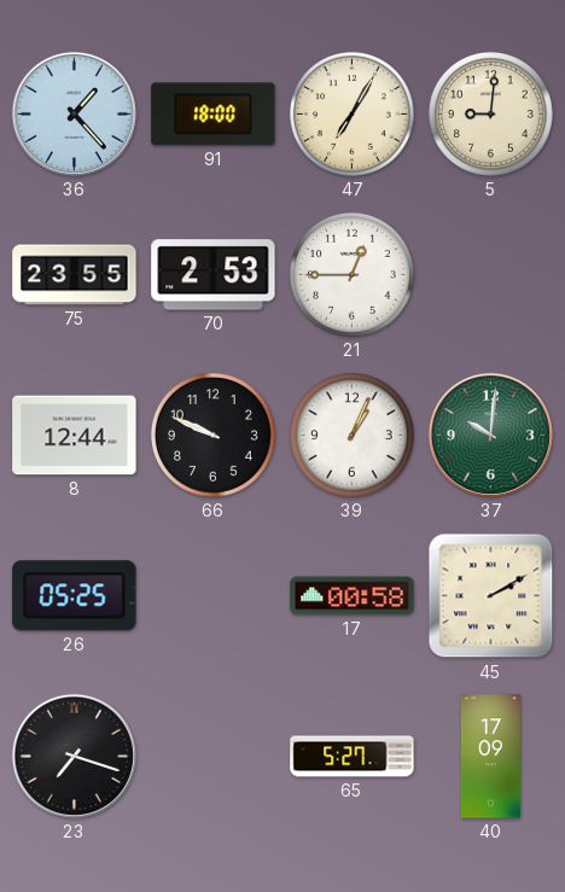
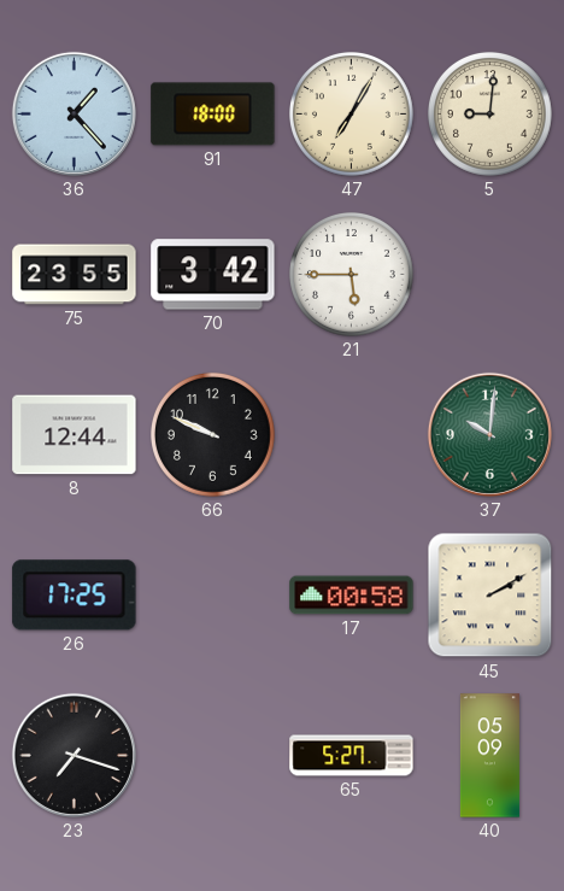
70: 2:53 -> 3:42 (213, 275)
21: 12:45 -> 5:45 (351, 274)
39: 1:04 -> none (351, 435)
26: 05:25 -> 17:25 (75, 596)
40: 17:09 -> 05:09 (489, 756)
